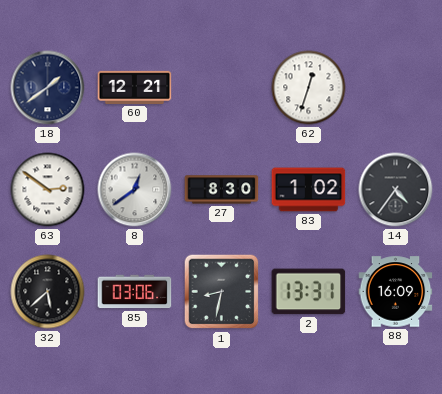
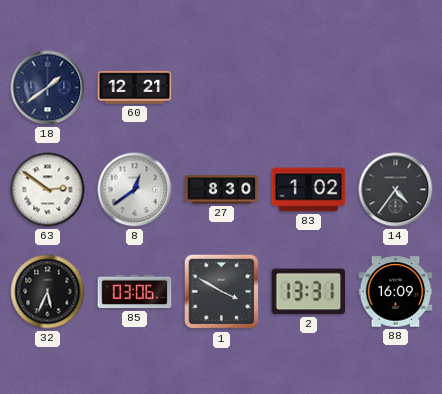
62: 12:33 -> none (309, 88)
32: 5:38 -> 5:34 (48, 292)
1: 8:32 -> 3:50 (222, 292)
